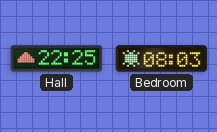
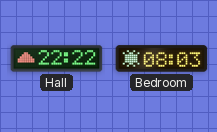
Hall: 22:25 -> 22:22 (57, 59)
